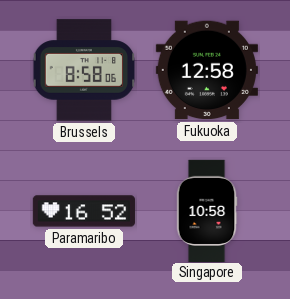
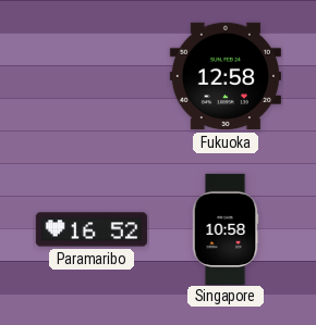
Brussels: 8:58 -> none (84, 70)
